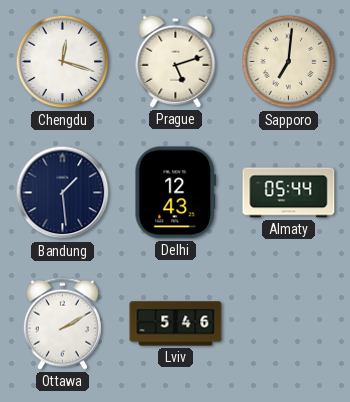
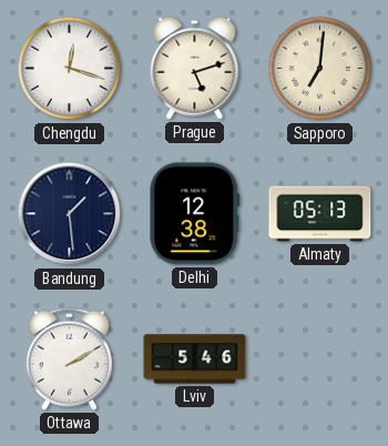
Delhi: 12:43 -> 12:38 (195, 214)
Almaty: 05:44 -> 05:13 (320, 214)
